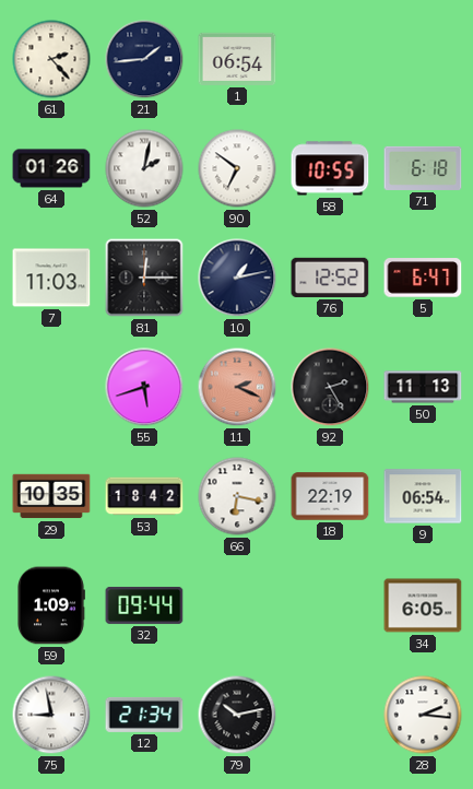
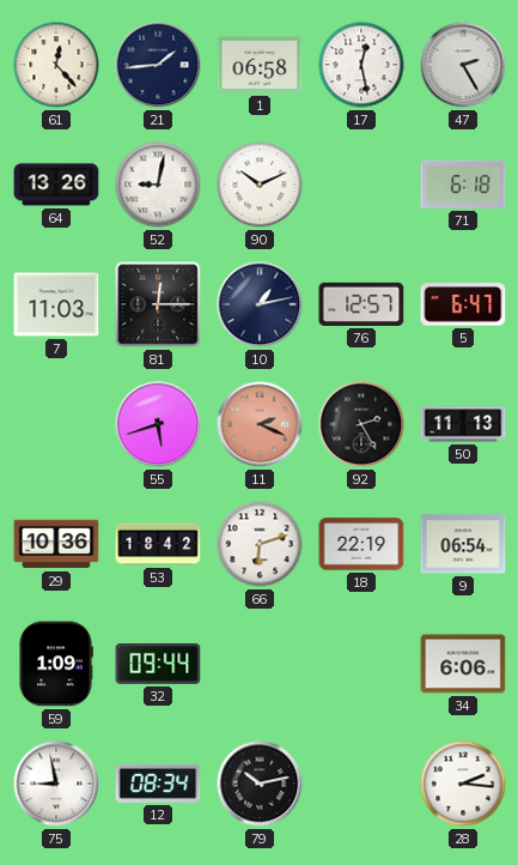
61: 2:23 -> 12:23 (56, 65)
1: 06:54 -> 06:58 (260, 65)
17: none -> 12:28 (361, 65)
47: none -> 2:25 (463, 65)
64: 01:26 -> 13:26 (56, 185)
52: 2:02 -> 9:02 (158, 185)
90: 6:51 -> 10:11 (260, 185)
58: 10:55 -> none (330, 168)
76: 12:52 -> 12:57 (361, 304)
29: 10:35 -> 10:36 (56, 544)
66: 6:17 -> 6:12 (260, 544)
34: 6:05 -> 6:06 (463, 664)
12: 21:34 -> 08:34 (158, 784)
